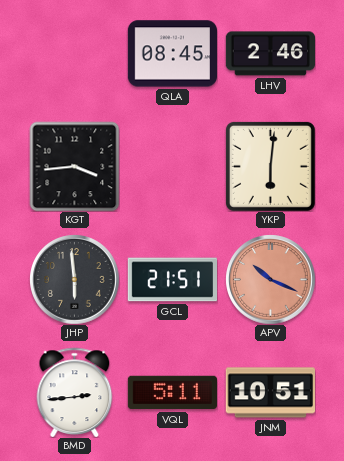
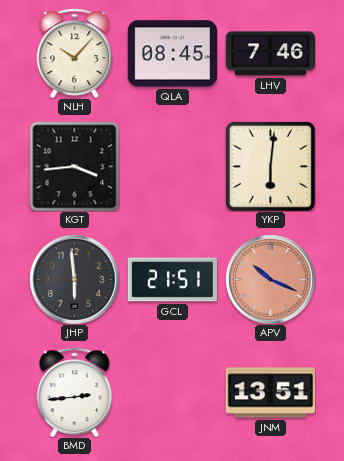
NLH: none -> 10:07 (75, 53)
LHV: 2:46 -> 7:46 (270, 54)
VQL: 5:11 -> none (172, 393)
JNM: 10:51 -> 13:51 (270, 393)
